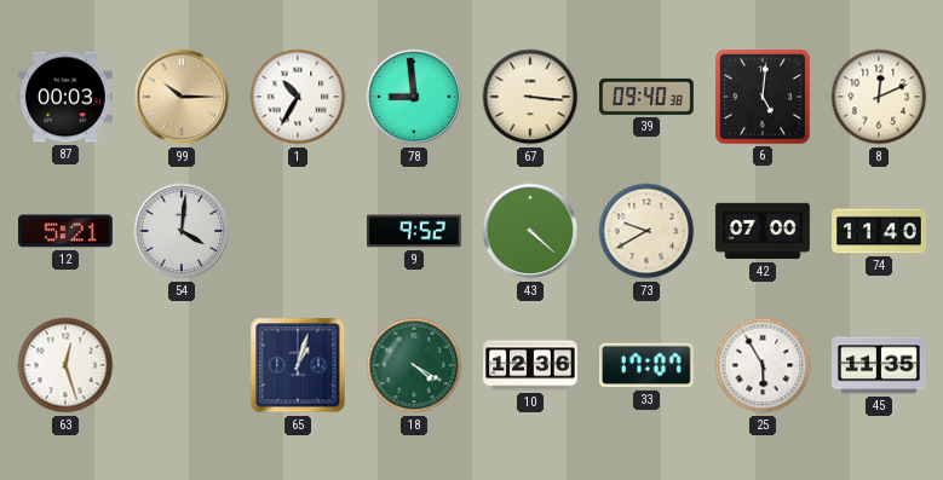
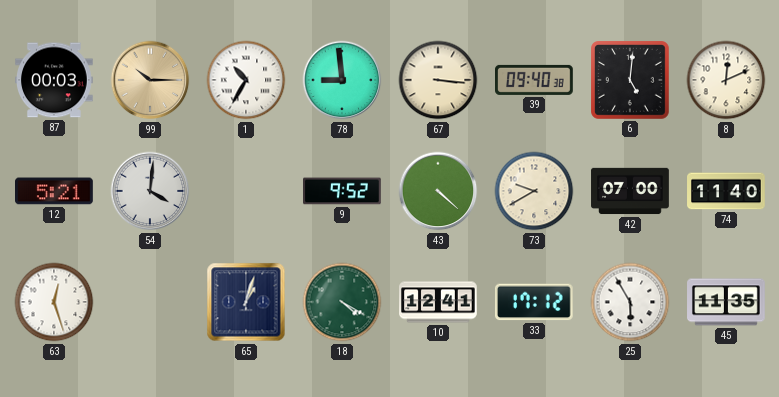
10: 12:36 -> 12:41 (438, 302)
33: 17:07 -> 17:12 (534, 302)
